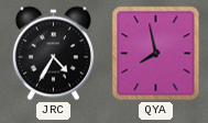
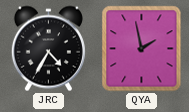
QYA: 7:58 -> 1:58 (142, 49)
